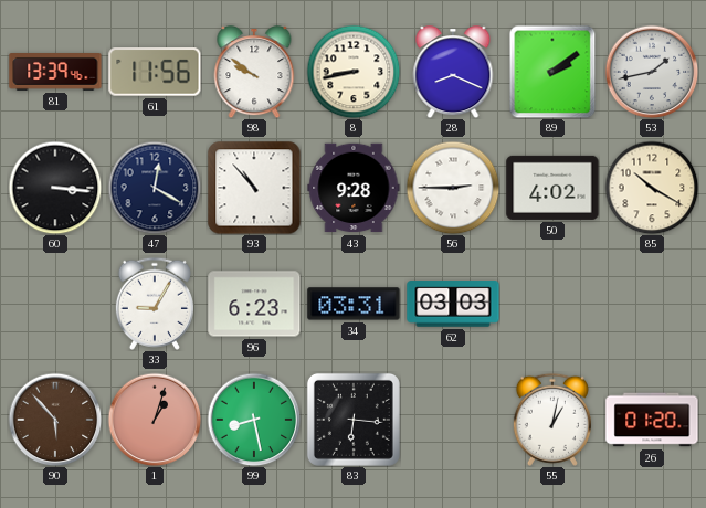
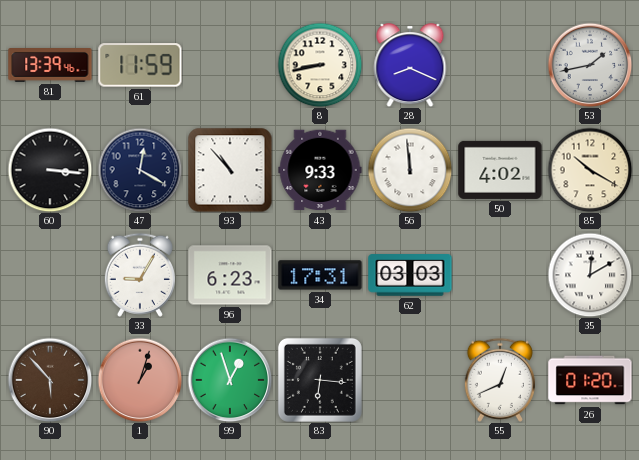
61: 11:56 -> 11:59 (140, 65)
98: 9:51 -> none (254, 72)
89: 2:09 -> none (552, 72)
43: 9:28 -> 9:33 (320, 170)
56: 2:45 -> 11:59 (410, 170)
34: 03:31 -> 17:31 (320, 275)
35: none -> 12:10 (590, 275)
99: 8:28 -> 12:57 (230, 380)
55: 1:02 -> 12:41 (500, 380)
